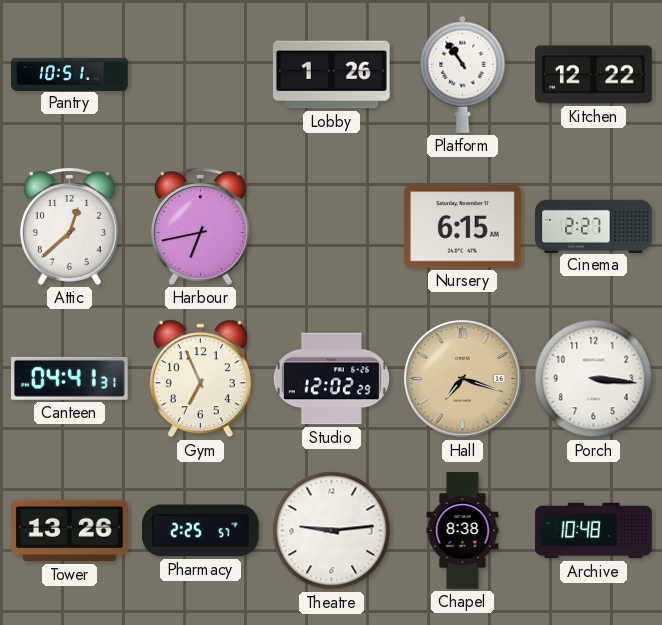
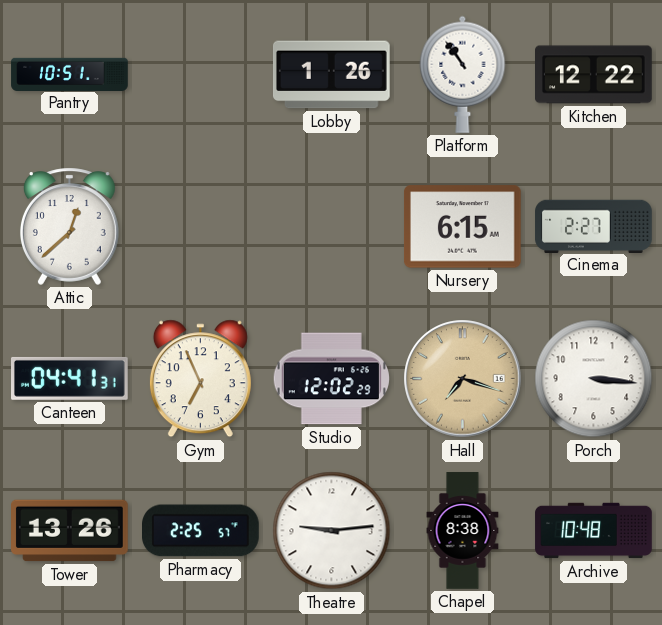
Harbour: 6:43 -> none (200, 226)
